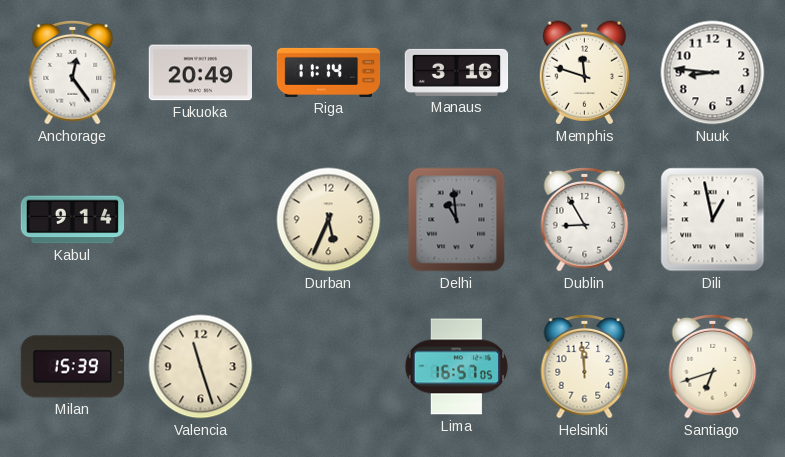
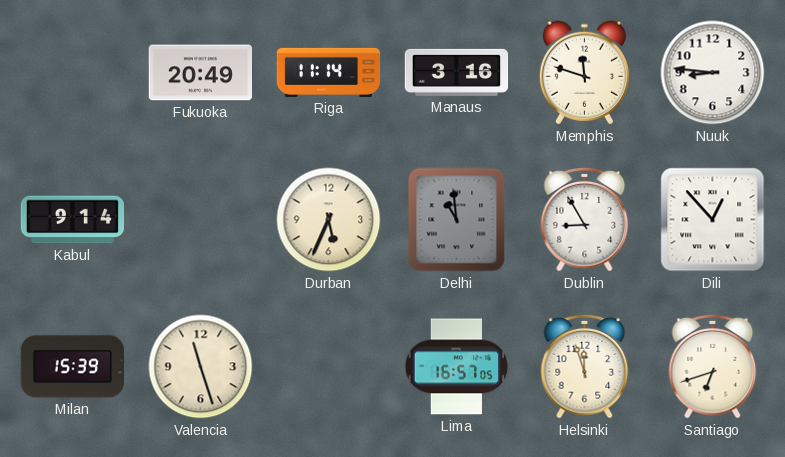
Anchorage: 12:24 -> none (73, 73)
Dili: 12:58 -> 12:53 (713, 220)
Helsinki: 11:59 -> 11:57 (585, 367)
